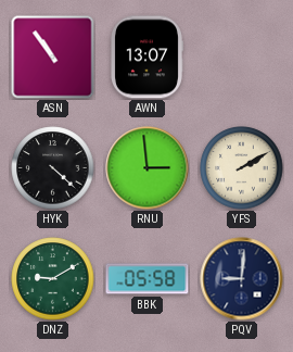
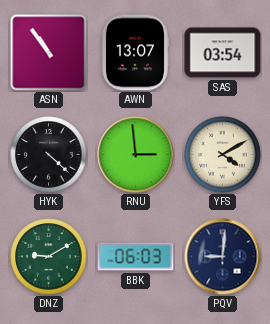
SAS: none -> 03:54 (223, 53)
YFS: 2:10 -> 4:10 (223, 155)
BBK: 05:58 -> 06:03 (136, 257)
